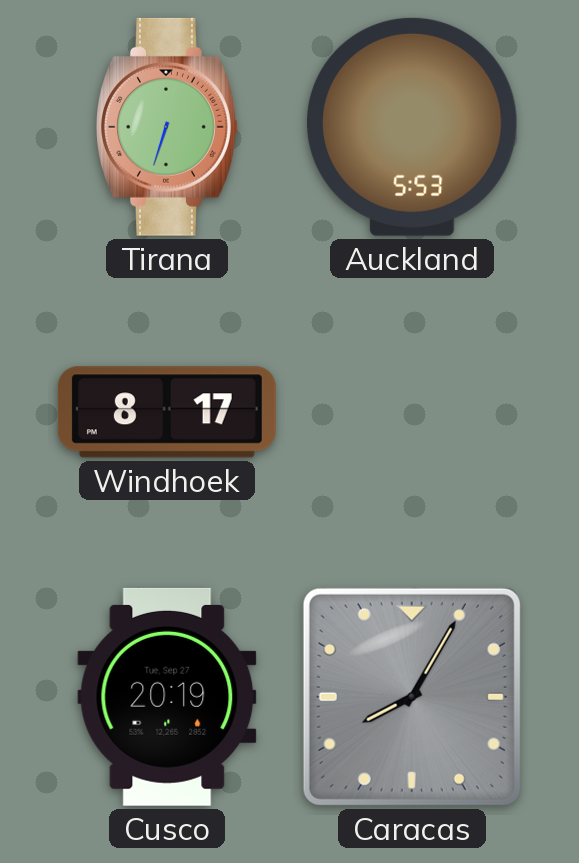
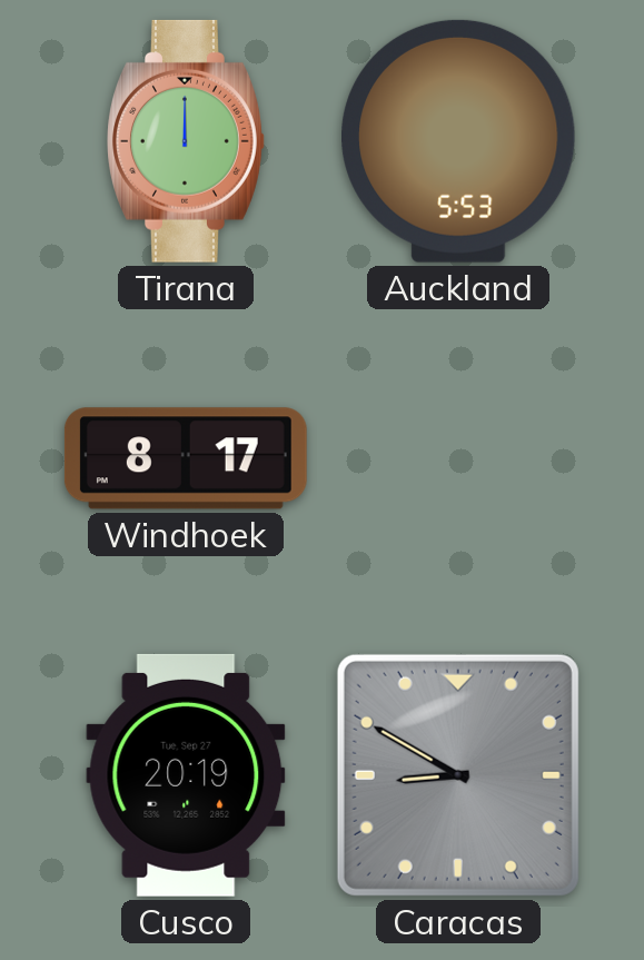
Tirana: 6:33 -> 12:00 (186, 141)
Caracas: 8:05 -> 8:50 (458, 775)
